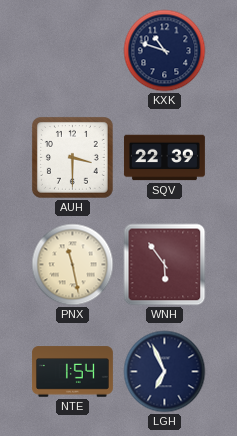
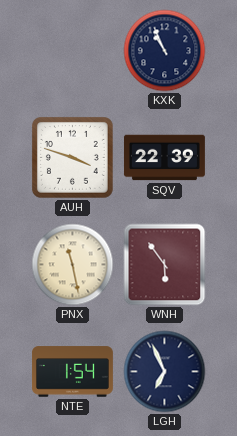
KXK: 10:48 -> 10:56 (165, 51)
AUH: 3:30 -> 3:48 (72, 157)
